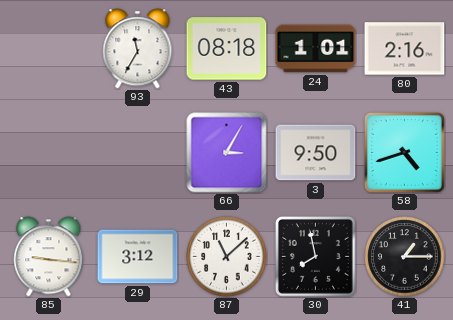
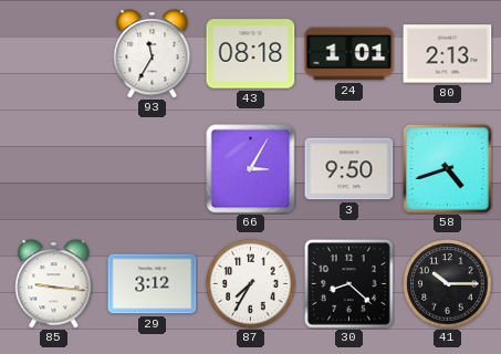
80: 2:16 -> 2:13 (448, 54)
87: 11:08 -> 7:35 (251, 284)
30: 7:58 -> 8:22 (348, 283)
41: 1:15 -> 10:15 (448, 284)
